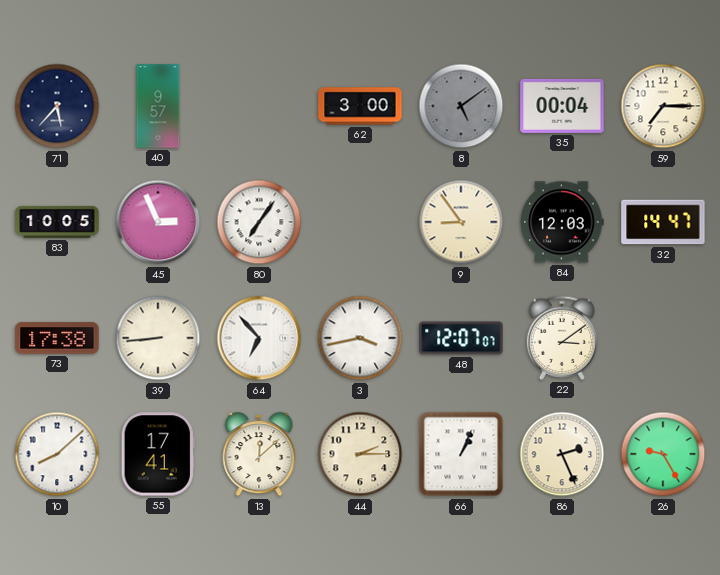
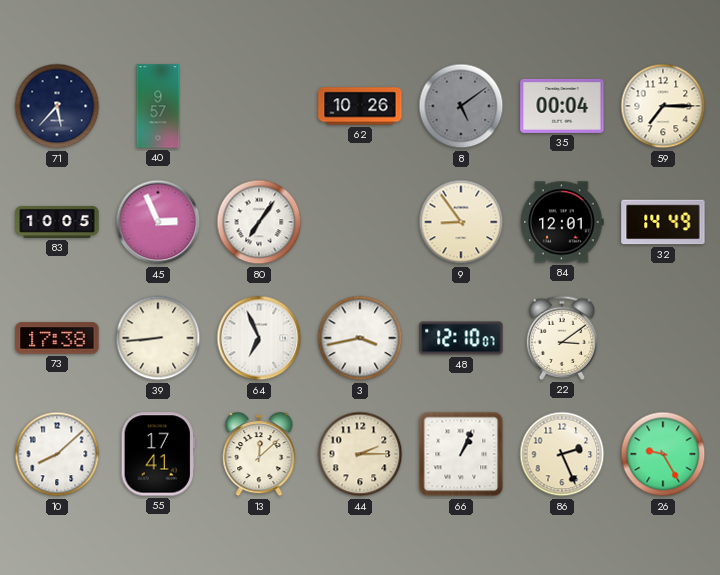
62: 3:00 -> 10:26 (360, 106)
84: 12:03 -> 12:01 (562, 222)
32: 14:47 -> 14:49 (663, 222)
64: 6:53 -> 6:56 (259, 338)
48: 12:07 -> 12:10 (461, 338)
